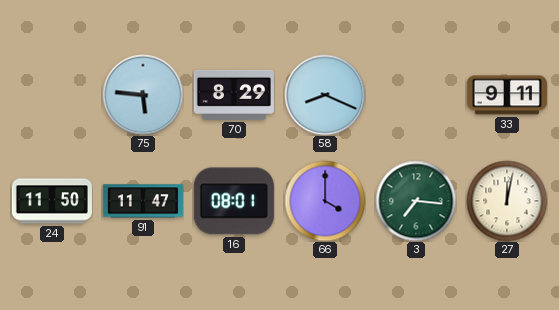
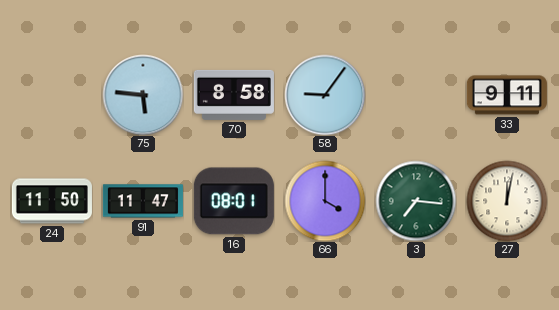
70: 8:29 -> 8:58 (234, 95)
58: 8:19 -> 9:06 (325, 95)
